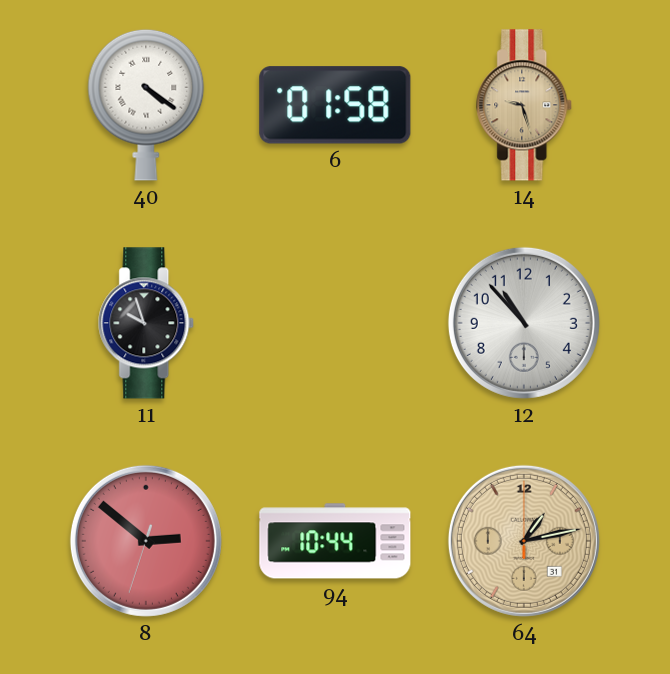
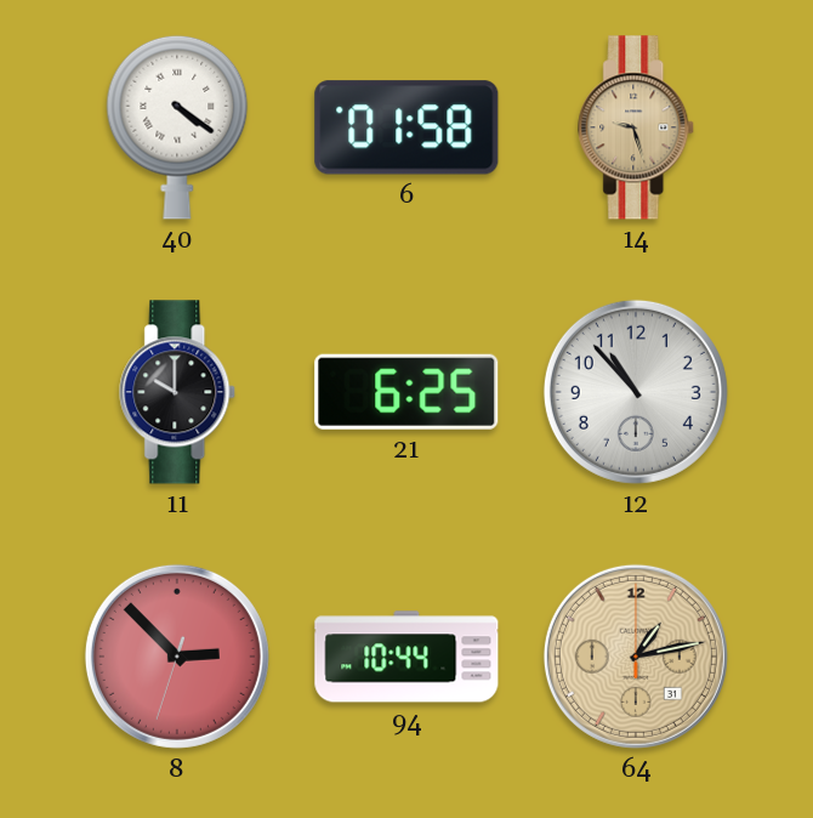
11: 9:57 -> 10:00 (178, 392)
21: none -> 6:25 (406, 392)
8: 2:51 -> 2:52 (177, 657)
